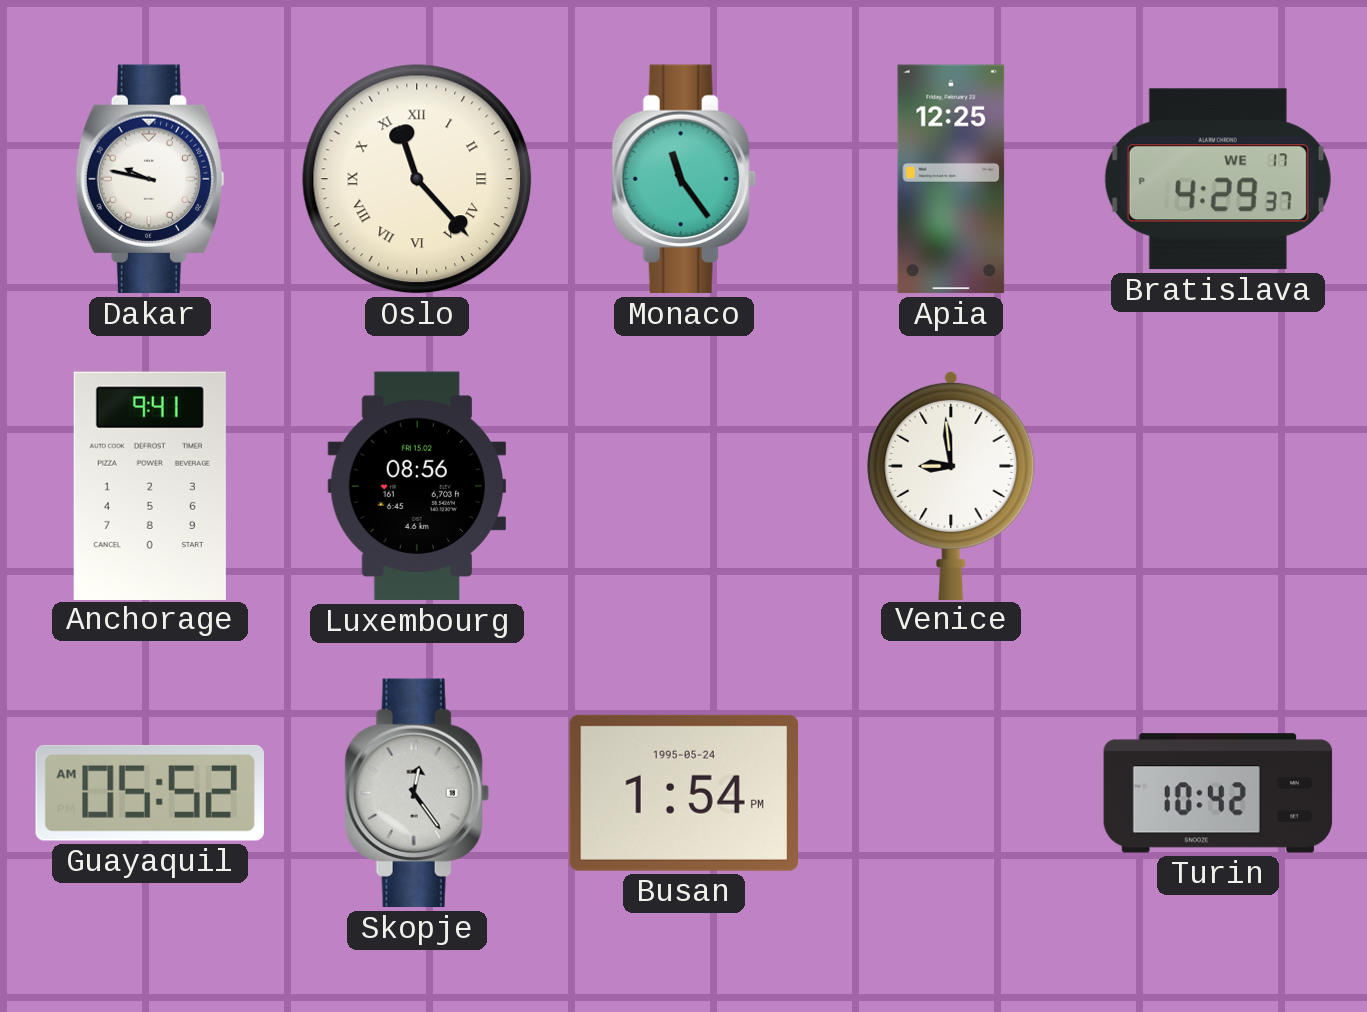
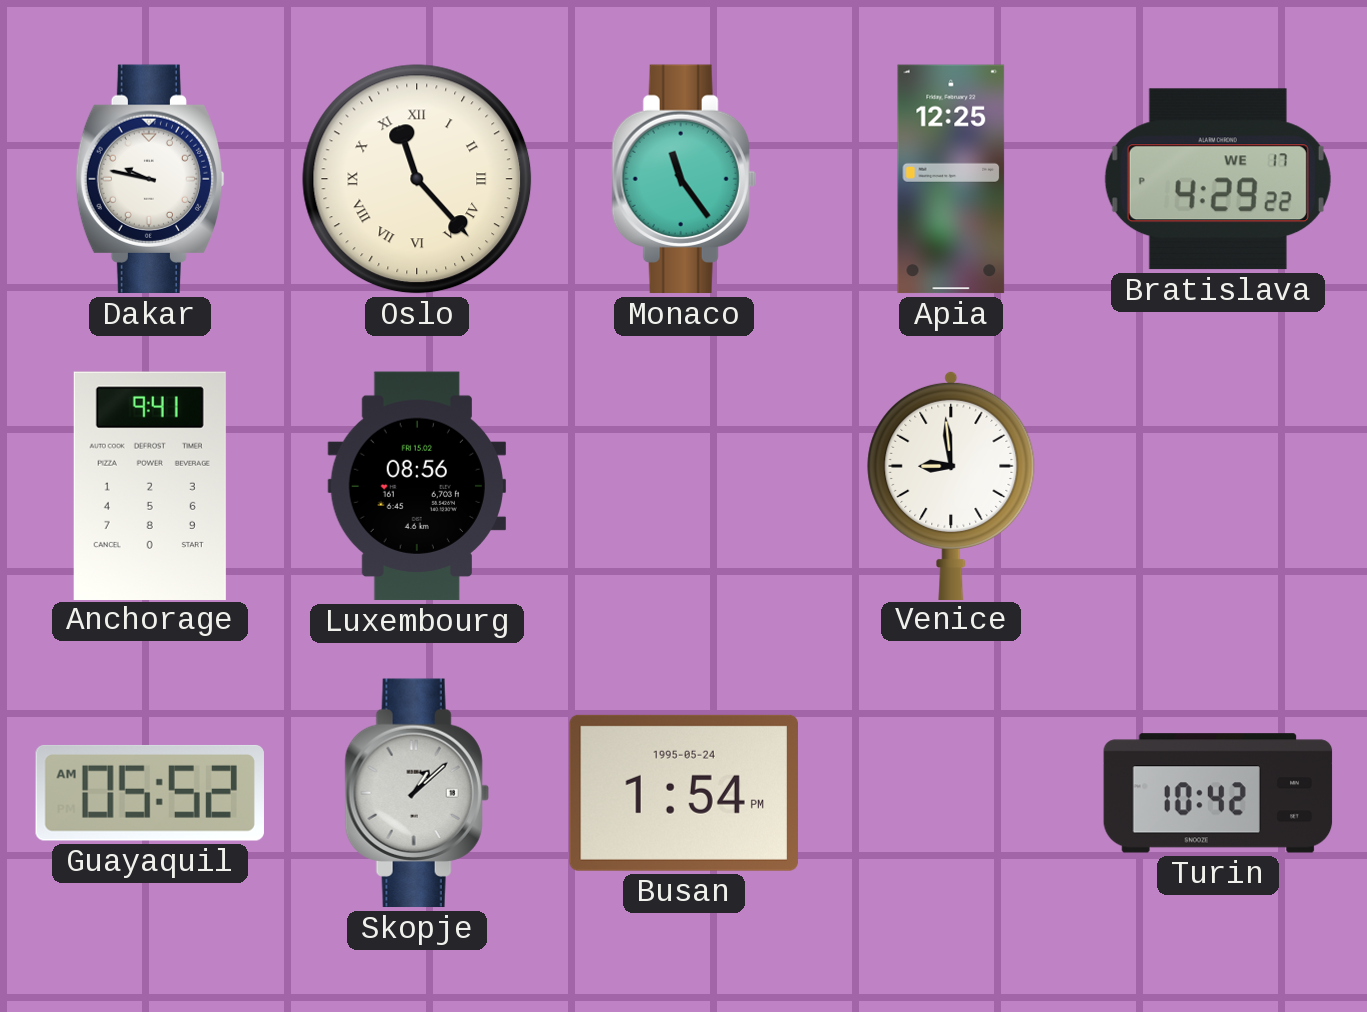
Bratislava: 4:29:37 PM -> 4:29:22 PM (1218, 179)
Skopje: 12:24 -> 1:08 (417, 793)
